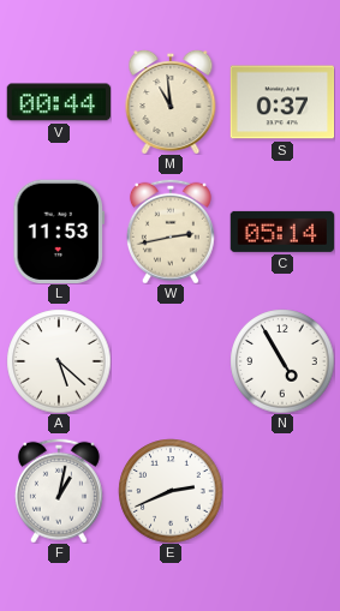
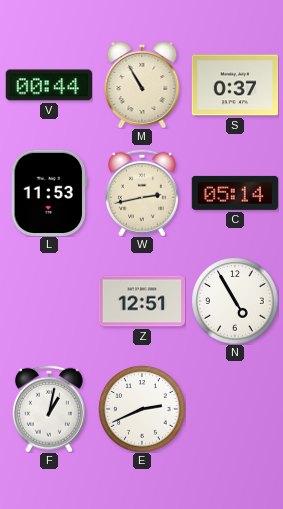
M: 10:59 -> 10:55 (142, 85)
A: 5:22 -> none (59, 361)
Z: none -> 12:51 (142, 301)
